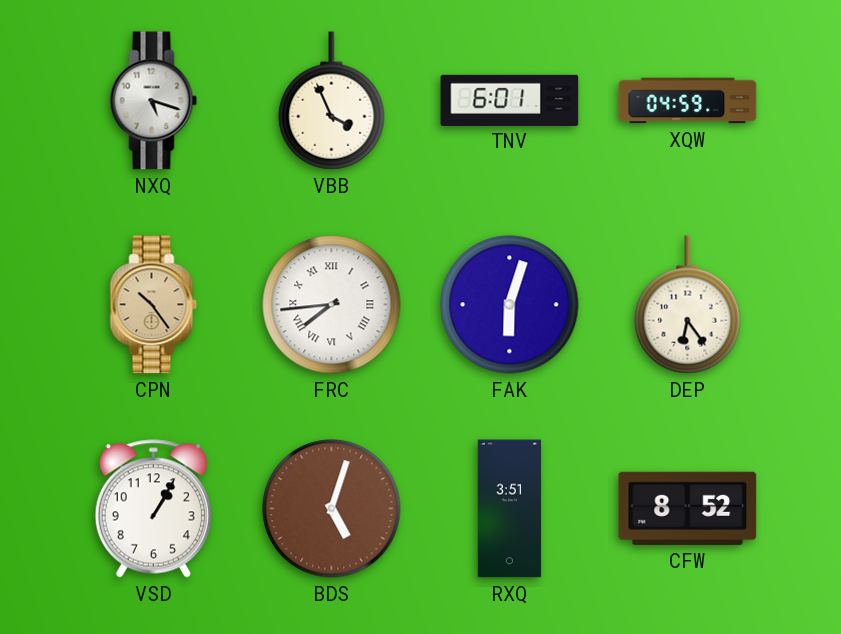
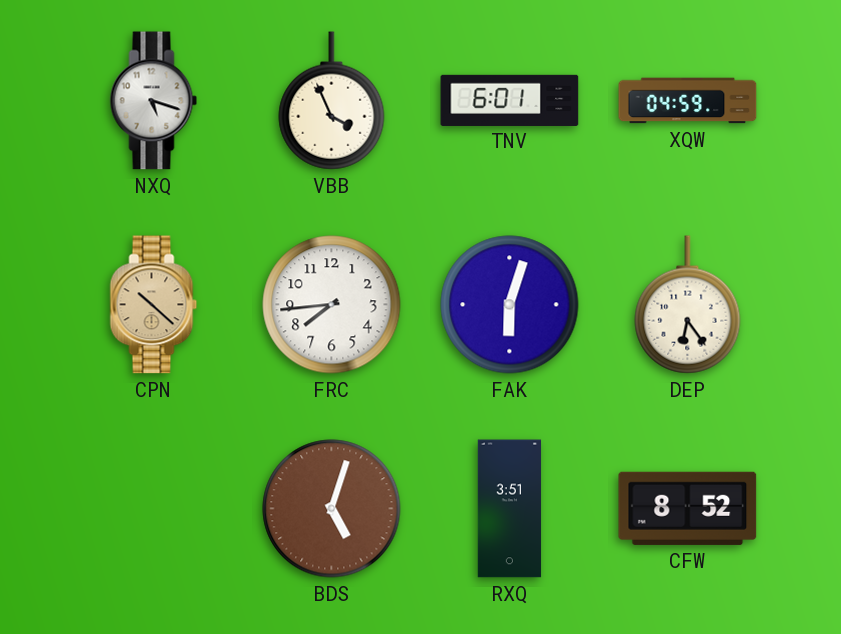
CPN: 10:24 -> 10:22 (154, 305)
FRC numerals: Roman -> Arabic (332, 305)
VSD: 1:05 -> none (153, 509)
